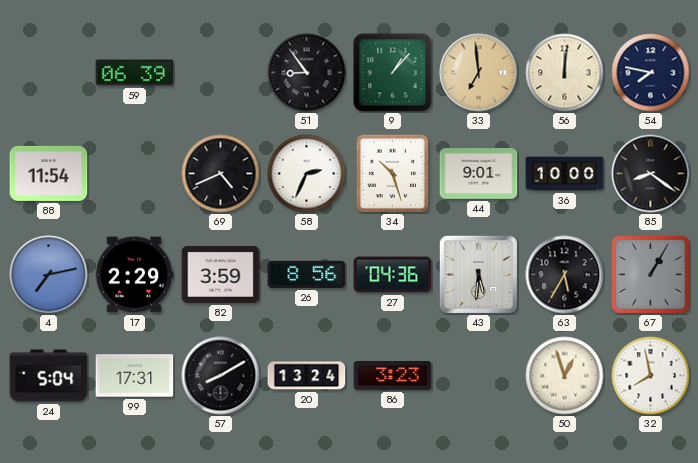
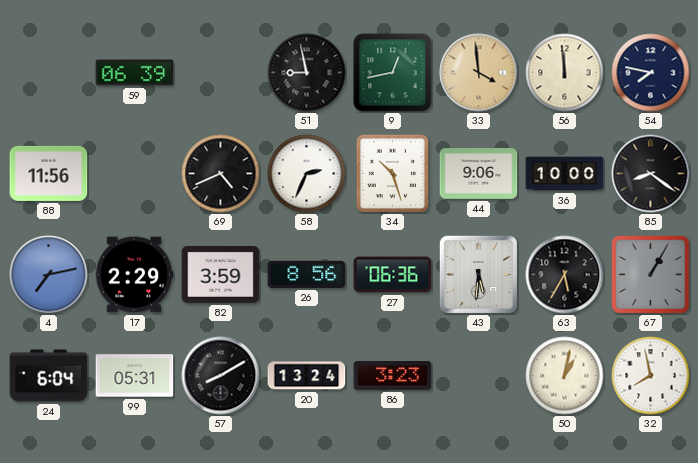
51: 8:54 -> 8:58 (307, 73)
9: 1:07 -> 12:43 (393, 73)
33: 6:59 -> 3:59 (479, 73)
56: 12:01 -> 11:59 (565, 73)
88: 11:54 -> 11:56 (49, 173)
44: 9:01 -> 9:06 (479, 174)
27: 04:36 -> 06:36 (393, 275)
24: 5:04 -> 6:04 (49, 376)
99: 17:31 -> 05:31 (135, 376)
50: 12:57 -> 1:02 (565, 376)
